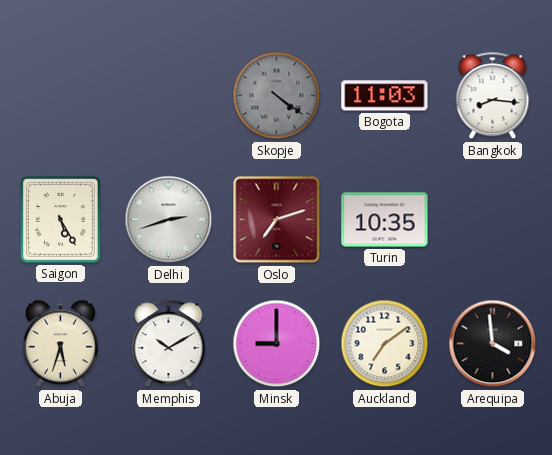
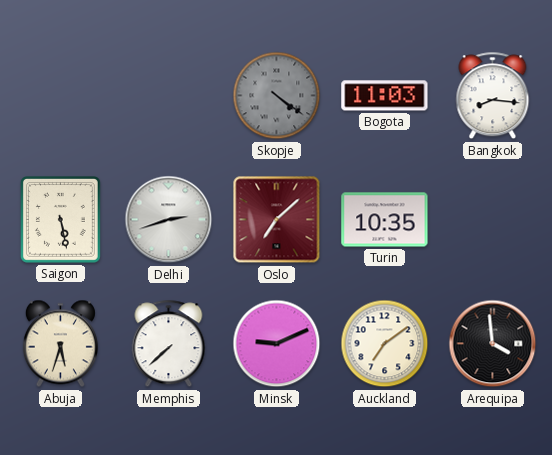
Saigon: 5:25 -> 5:28 (60, 220)
Oslo: 7:12 -> 7:08 (277, 220)
Memphis: 10:10 -> 7:38 (169, 344)
Minsk: 9:00 -> 9:11 (277, 344)
